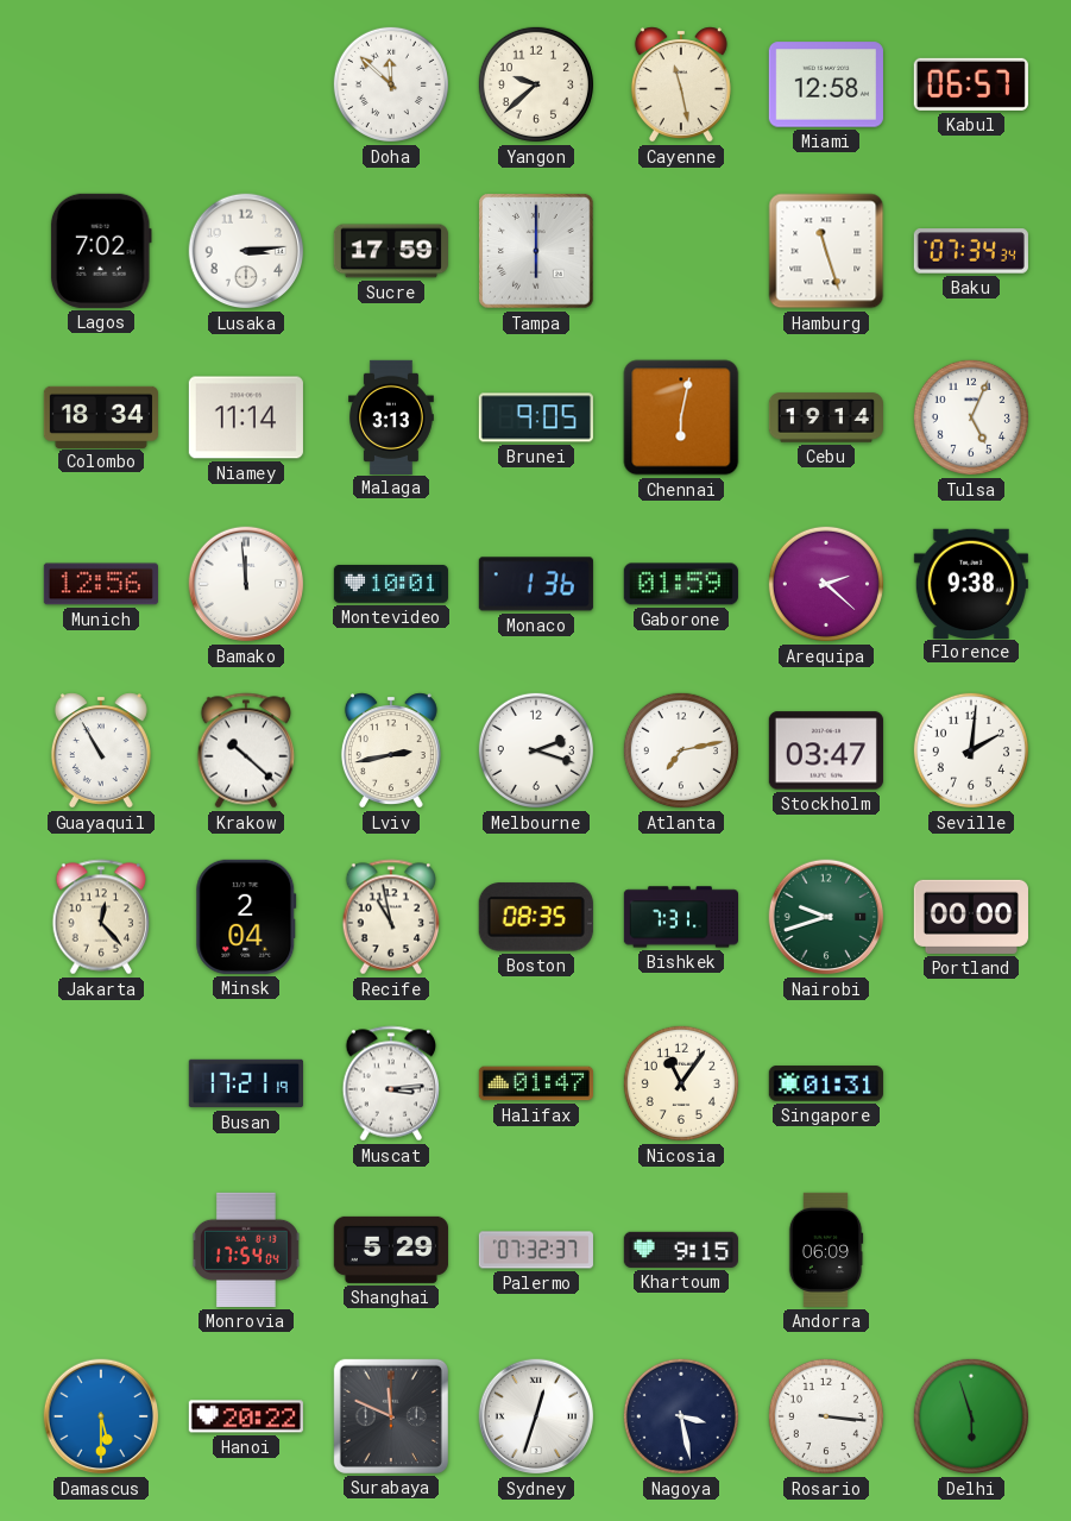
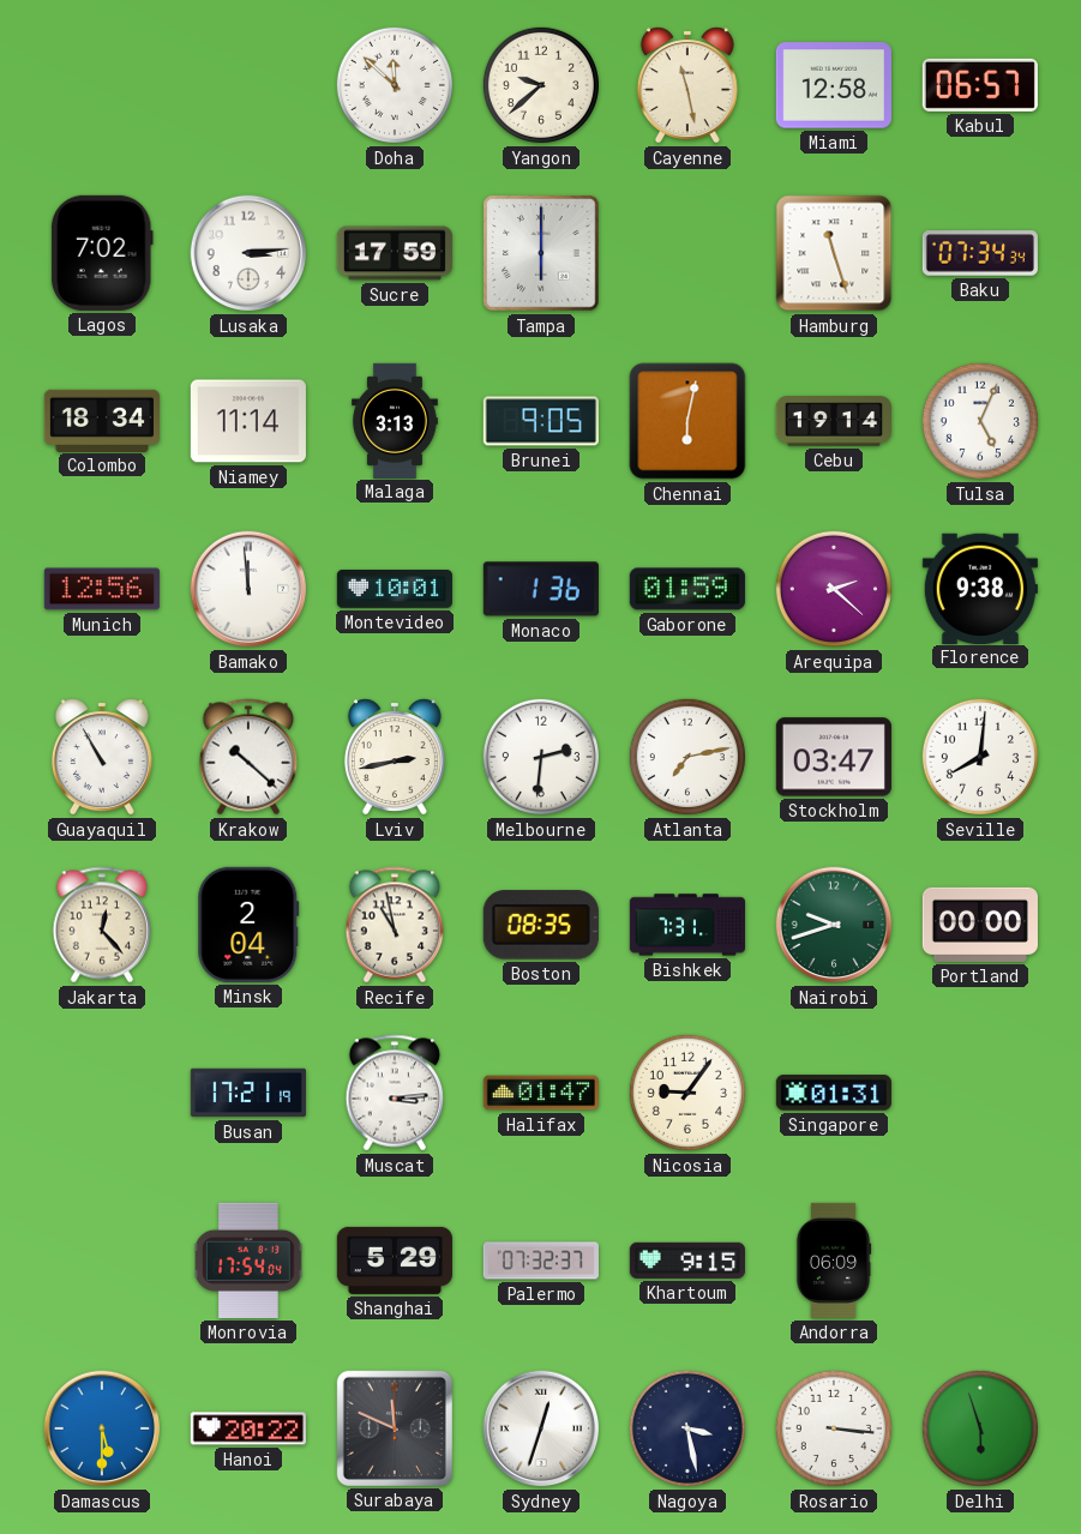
Melbourne: 2:18 -> 2:31 (541, 757)
Seville: 2:01 -> 8:01 (980, 757)
Nicosia: 11:06 -> 9:06 (687, 1093)
